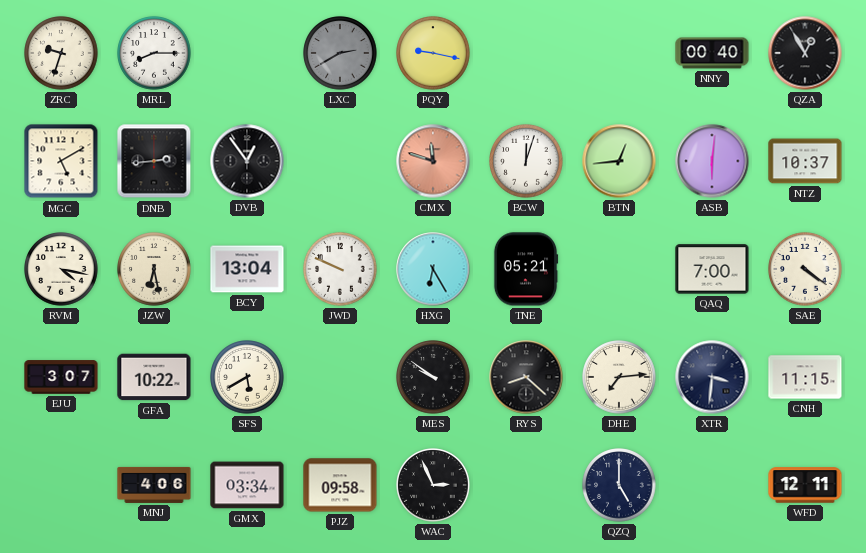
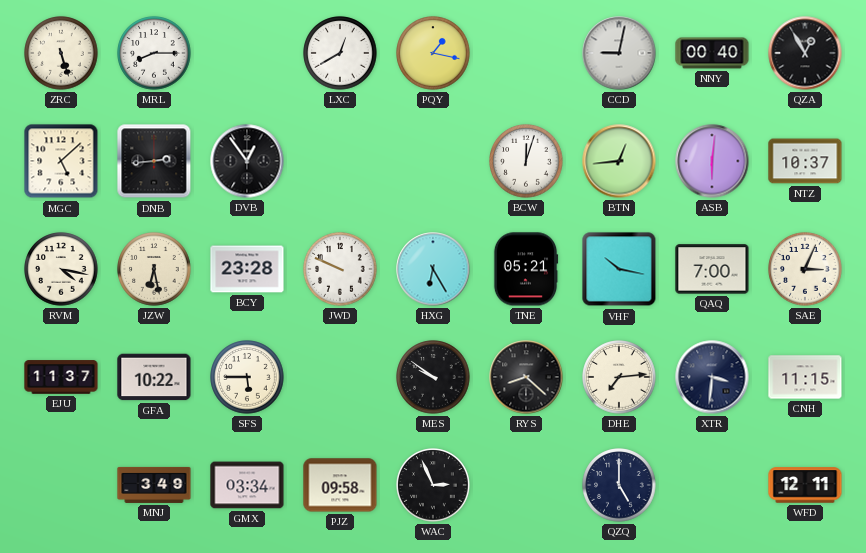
ZRC: 9:33 -> 5:27 (61, 53)
LXC: 2:40 -> 12:40 (340, 53)
LXC dial: grey -> white (340, 53)
PQY: 9:17 -> 1:17 (433, 53)
CCD: none -> 9:02 (619, 53)
MGC: 5:10 -> 5:08 (61, 161)
CMX: 11:48 -> none (433, 161)
BCY: 13:04 -> 23:28 (247, 269)
VHF: none -> 10:17 (619, 269)
SAE: 4:21 -> 3:04 (805, 269)
EJU: 3:07 -> 11:37 (61, 377)
SFS: 5:40 -> 5:45 (247, 377)
MNJ: 4:06 -> 3:49 (154, 485)
